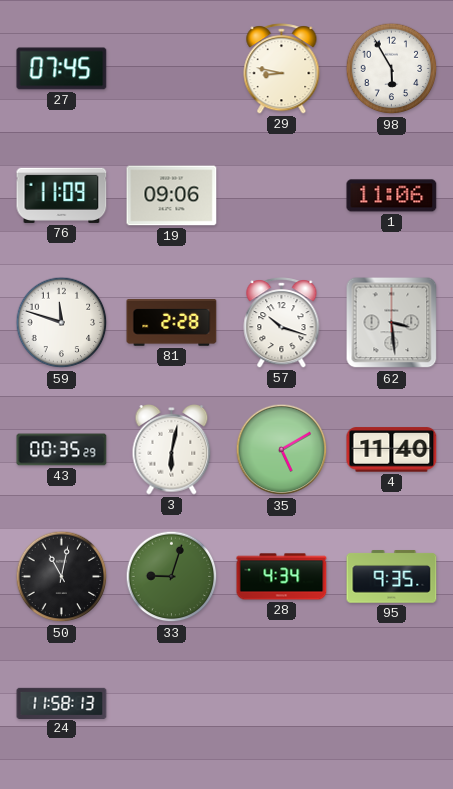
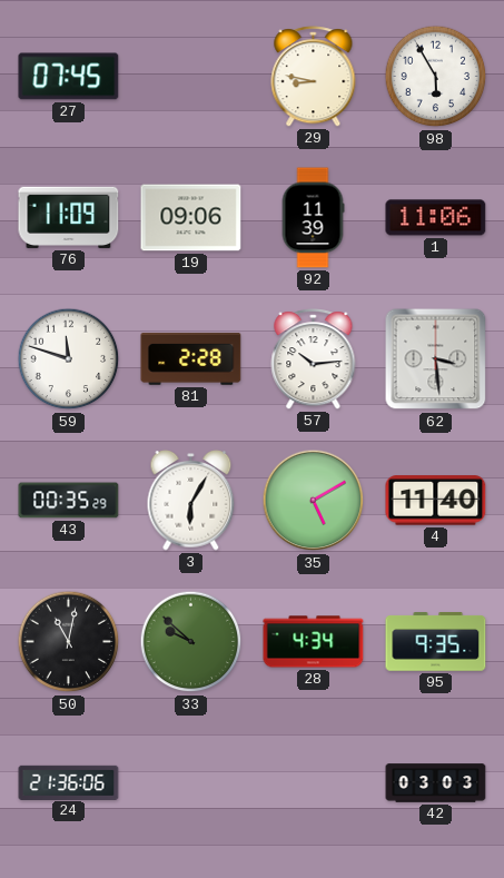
92: none -> 11:39 (313, 218)
57: 10:18 -> 10:14 (314, 359)
3: 6:02 -> 6:05 (191, 501)
33: 9:03 -> 9:52 (191, 642)
24: 11:58 -> 21:36 (69, 782)
42: none -> 03:03 (436, 783)
